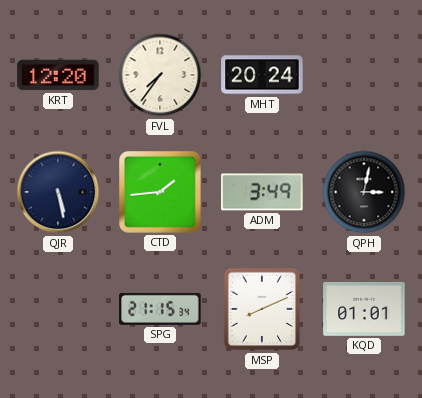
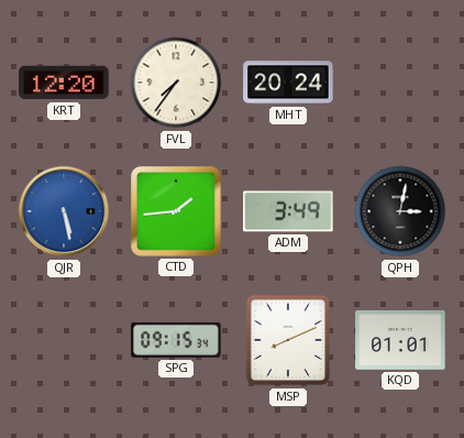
QJR dial: navy -> blue (64, 211)
SPG: 21:15 -> 09:15 (176, 340)
